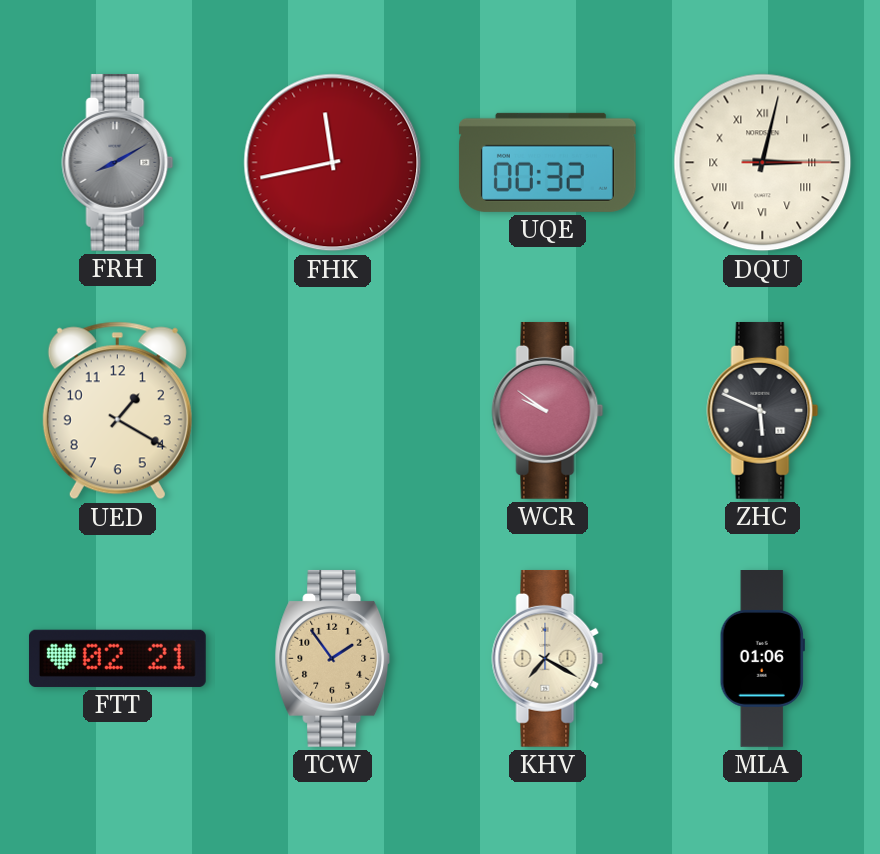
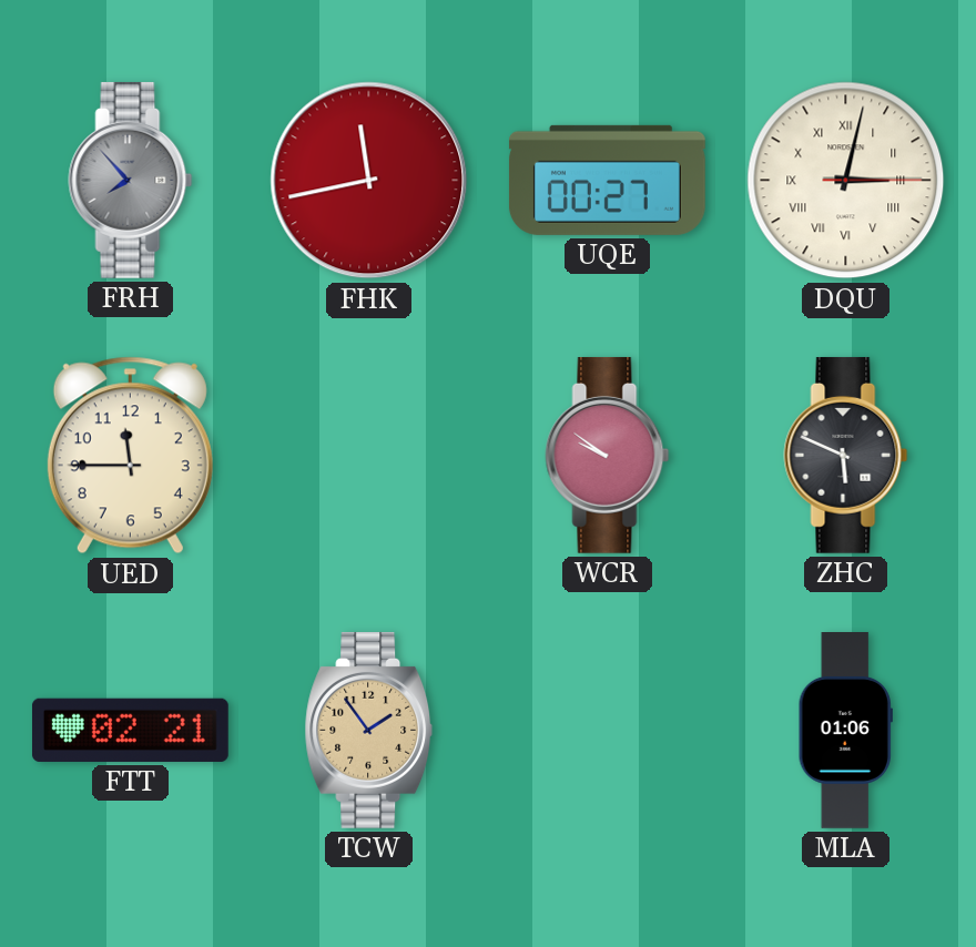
FRH: 8:10 -> 7:53 (131, 180)
UQE: 00:32 -> 00:27 (607, 180)
UED: 1:20 -> 11:45 (130, 456)
KHV: 7:20 -> none (548, 658)
